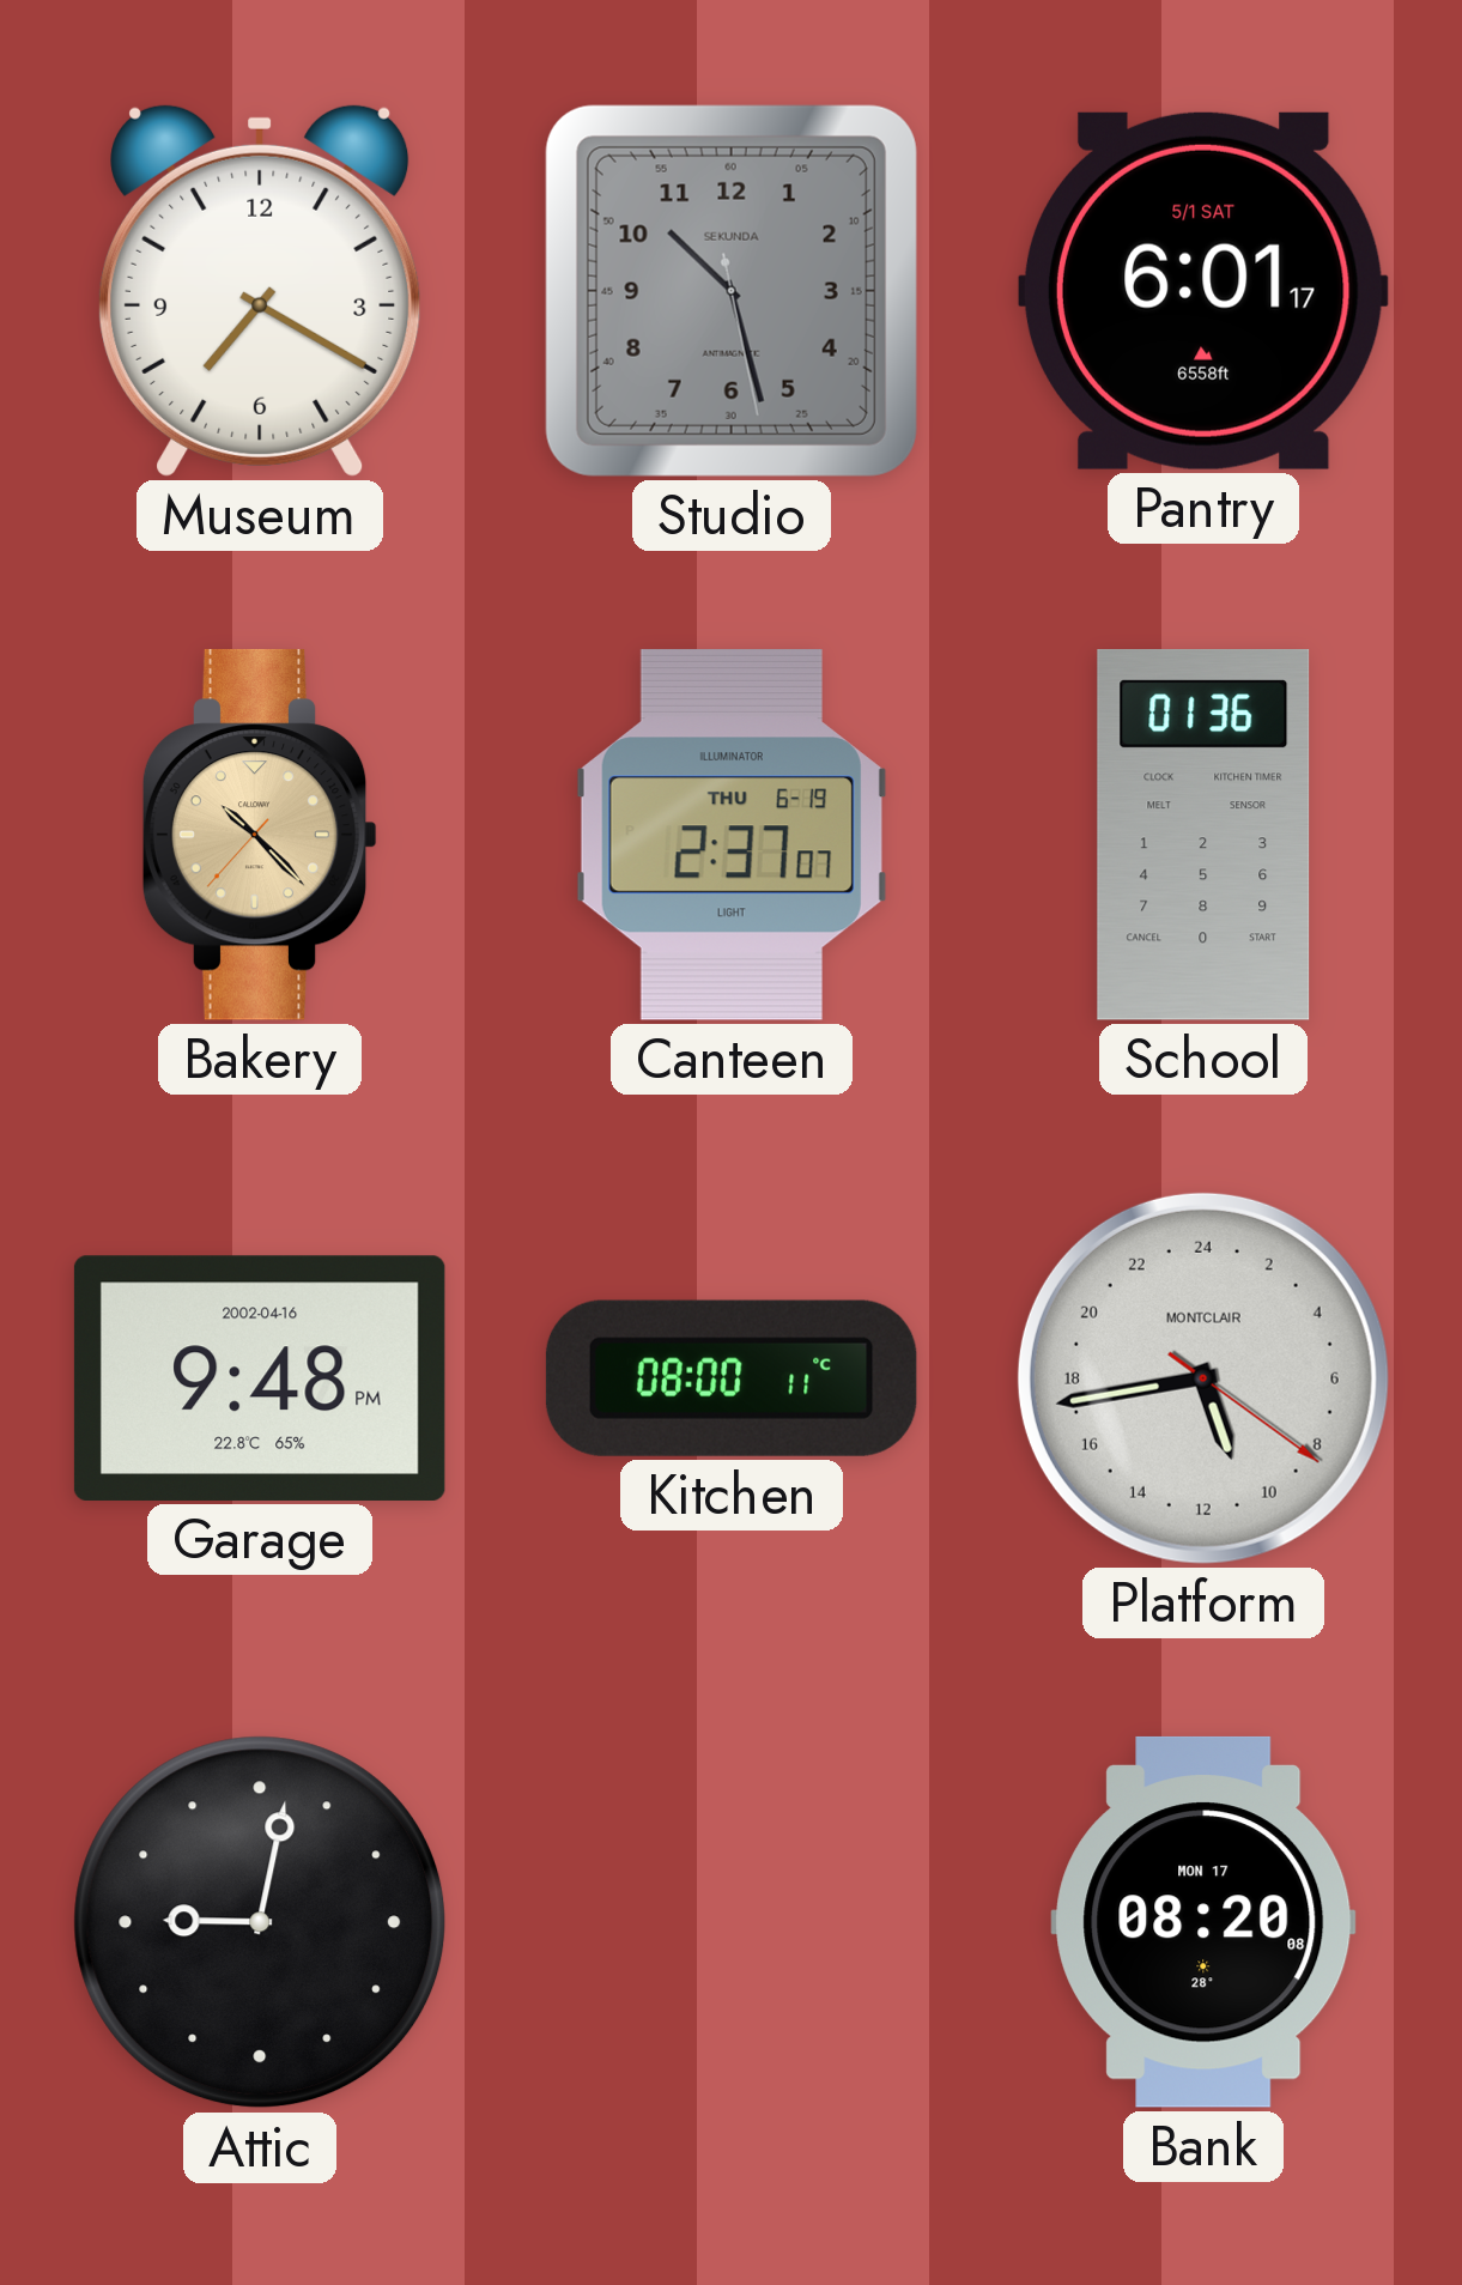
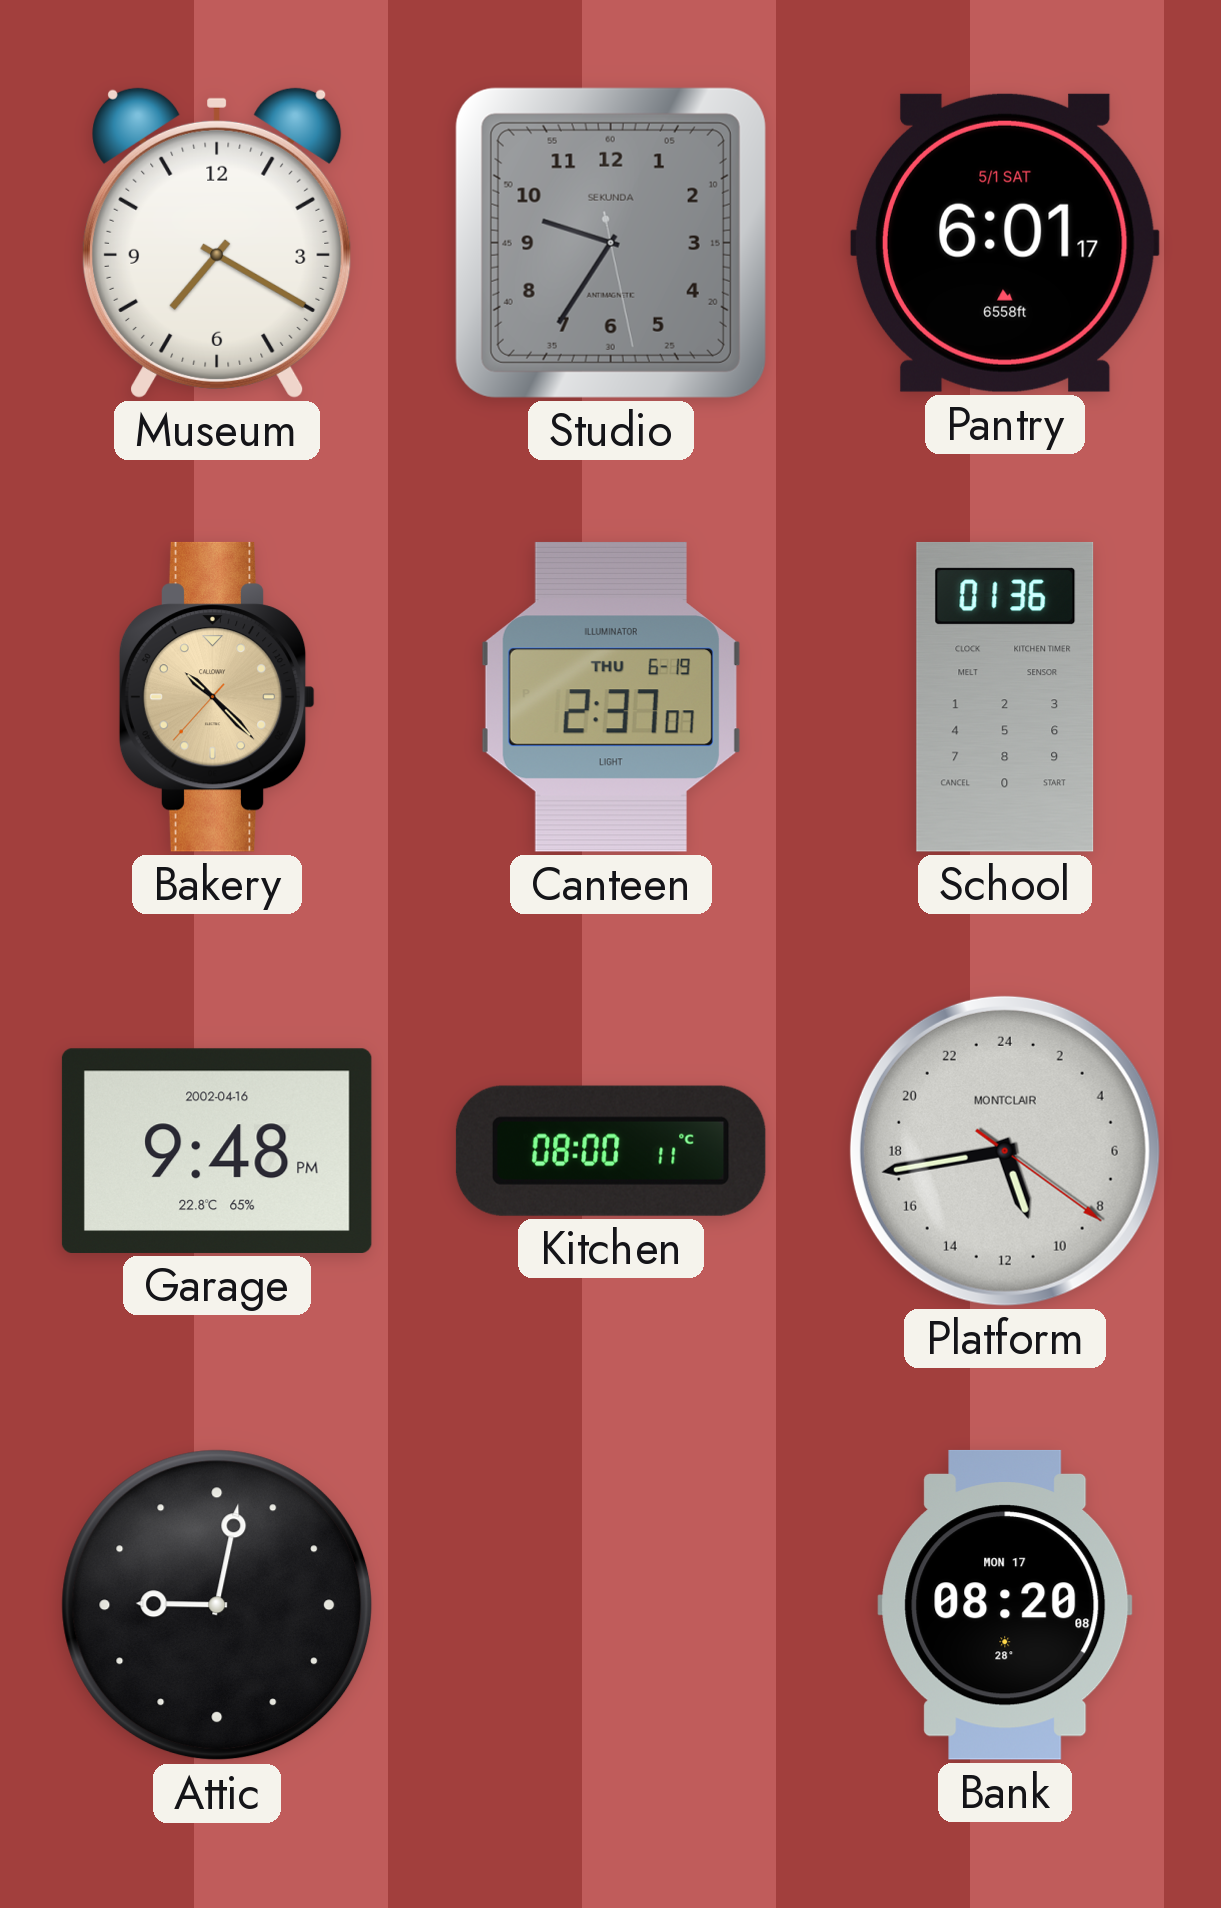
Studio: 10:27 -> 9:35 (611, 243)
